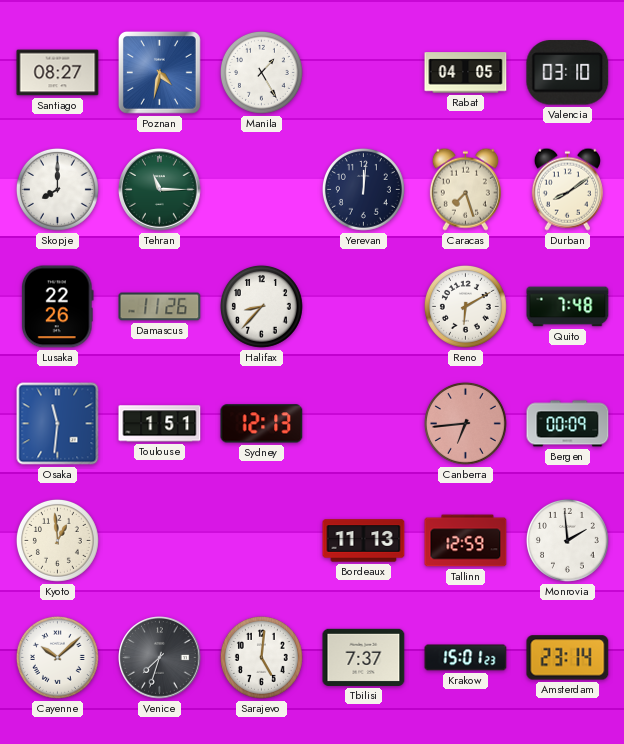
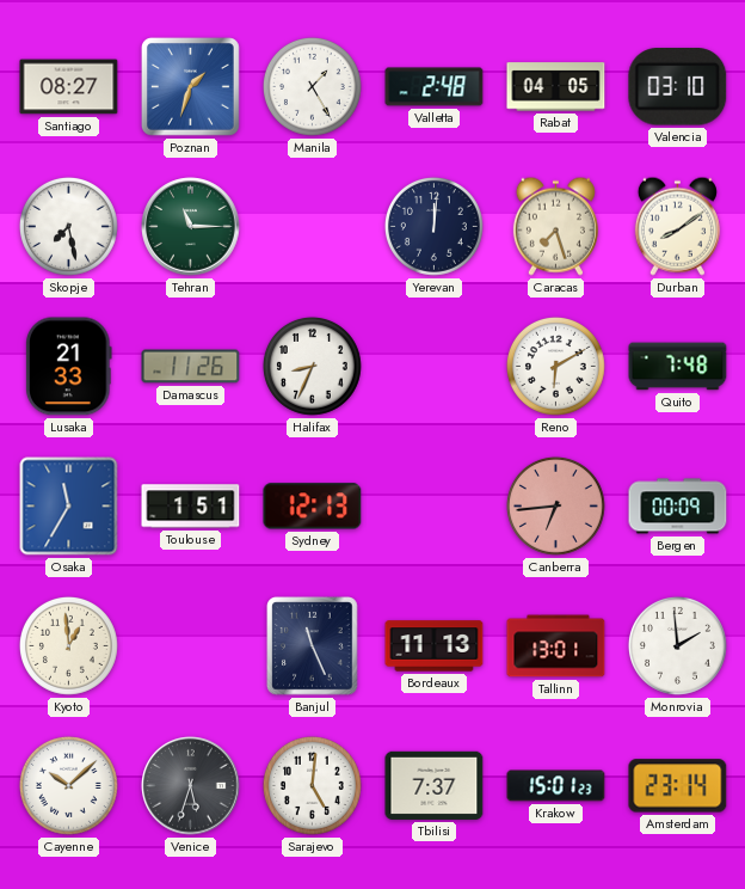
Poznan: 4:32 -> 1:33 (190, 86)
Valletta: none -> 2:48 (435, 87)
Skopje: 8:00 -> 7:28 (68, 226)
Lusaka: 22:26 -> 21:33 (69, 367)
Halifax: 8:37 -> 8:34 (312, 366)
Osaka: 11:31 -> 11:35 (69, 507)
Banjul: none -> 11:26 (313, 646)
Tallinn: 12:59 -> 13:01 (556, 646)
Venice: 7:33 -> 5:33 (191, 786)
